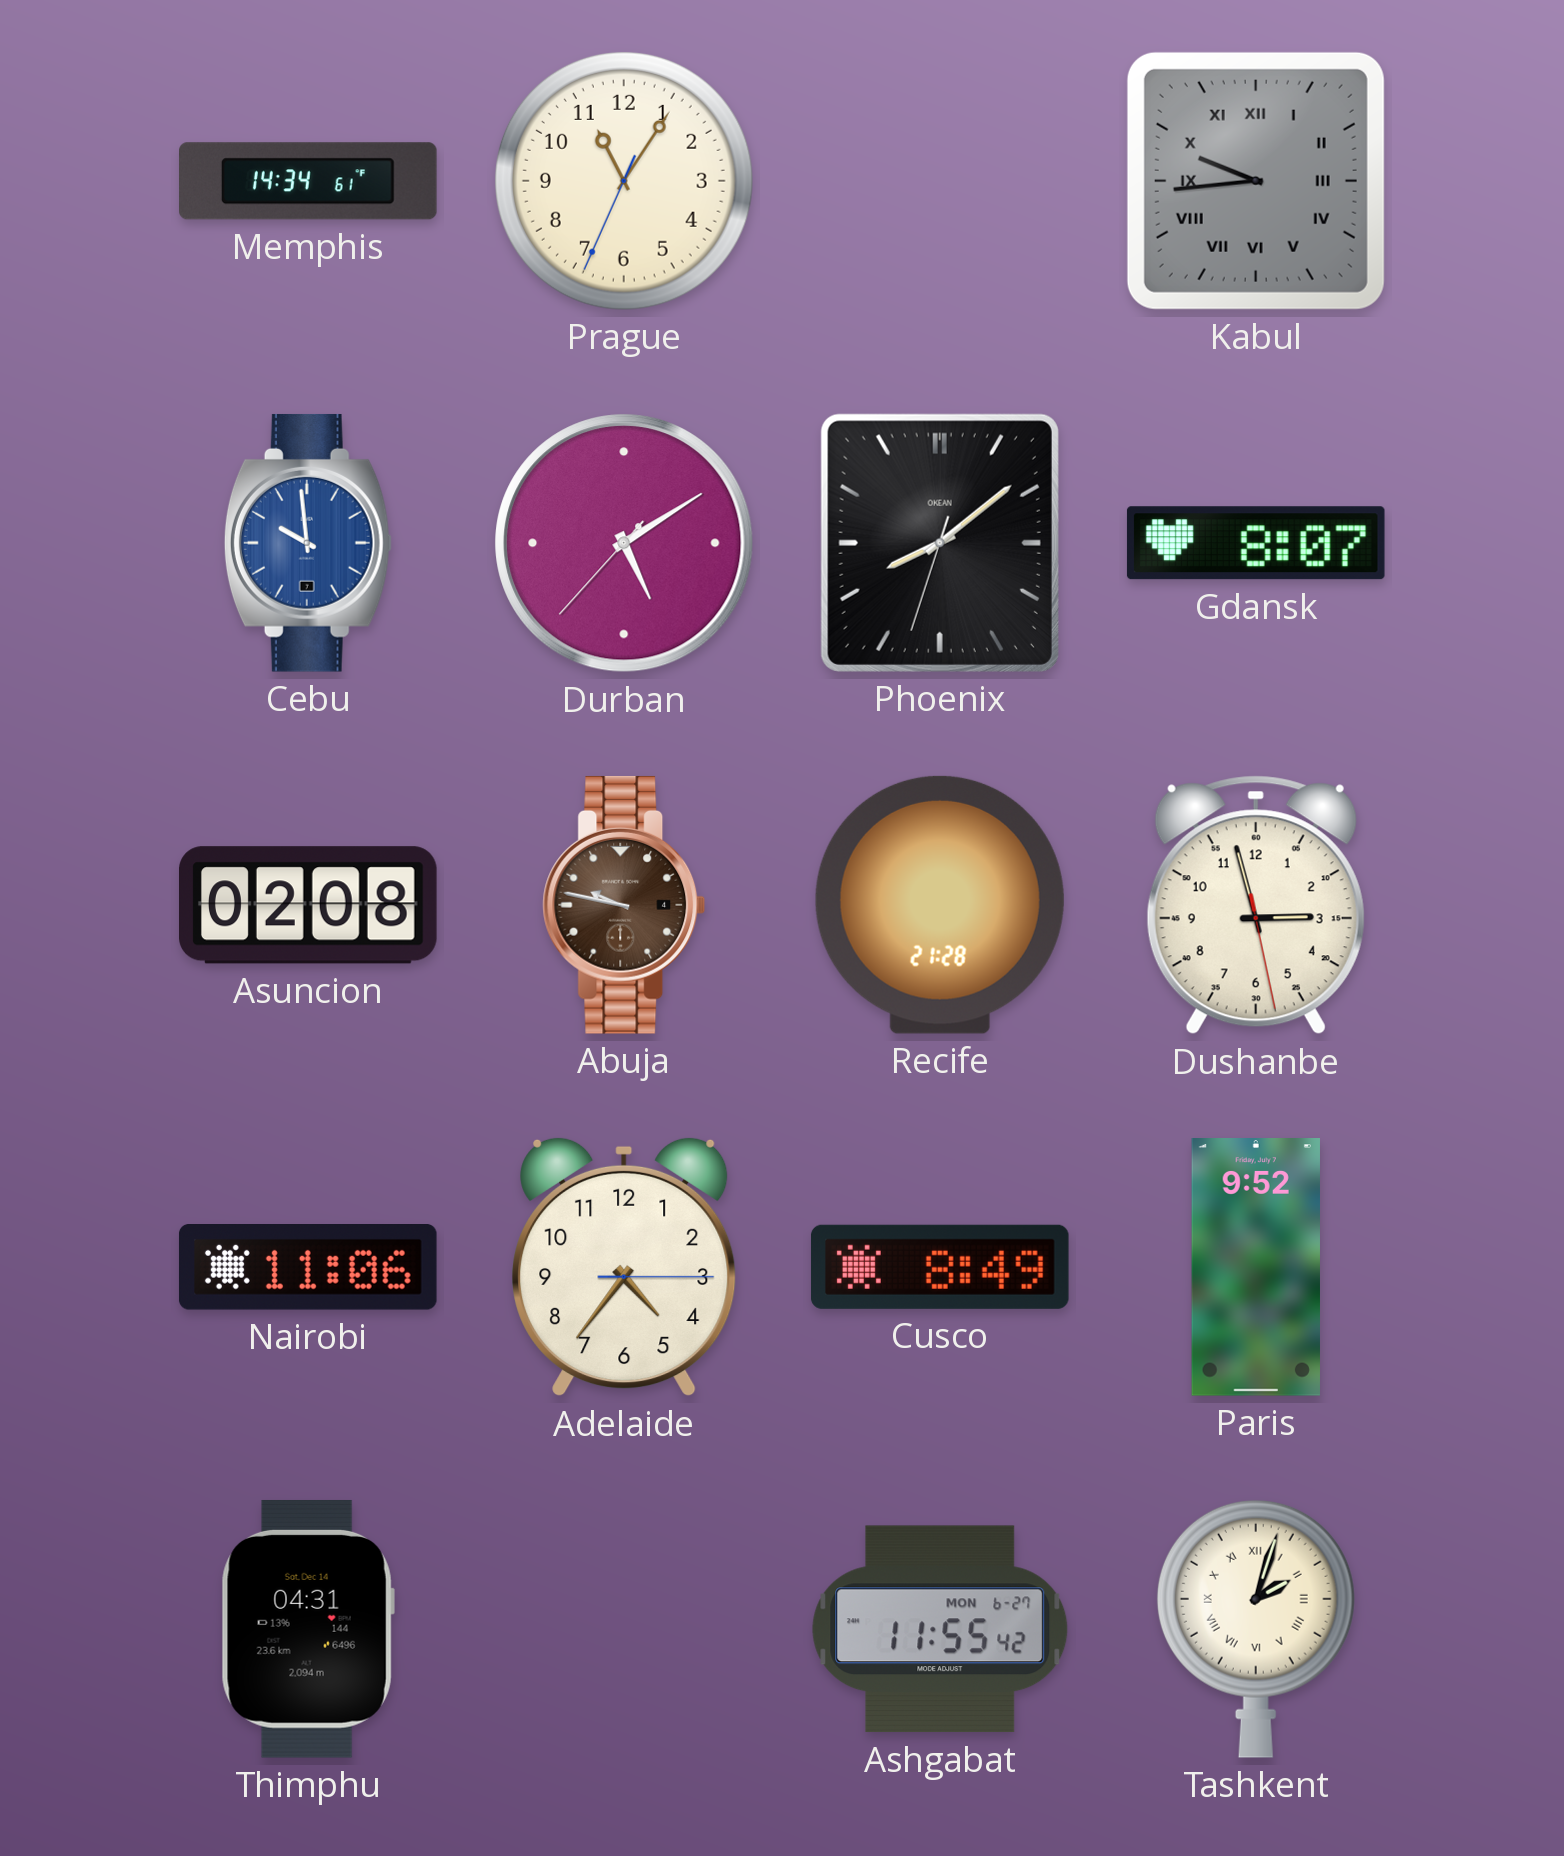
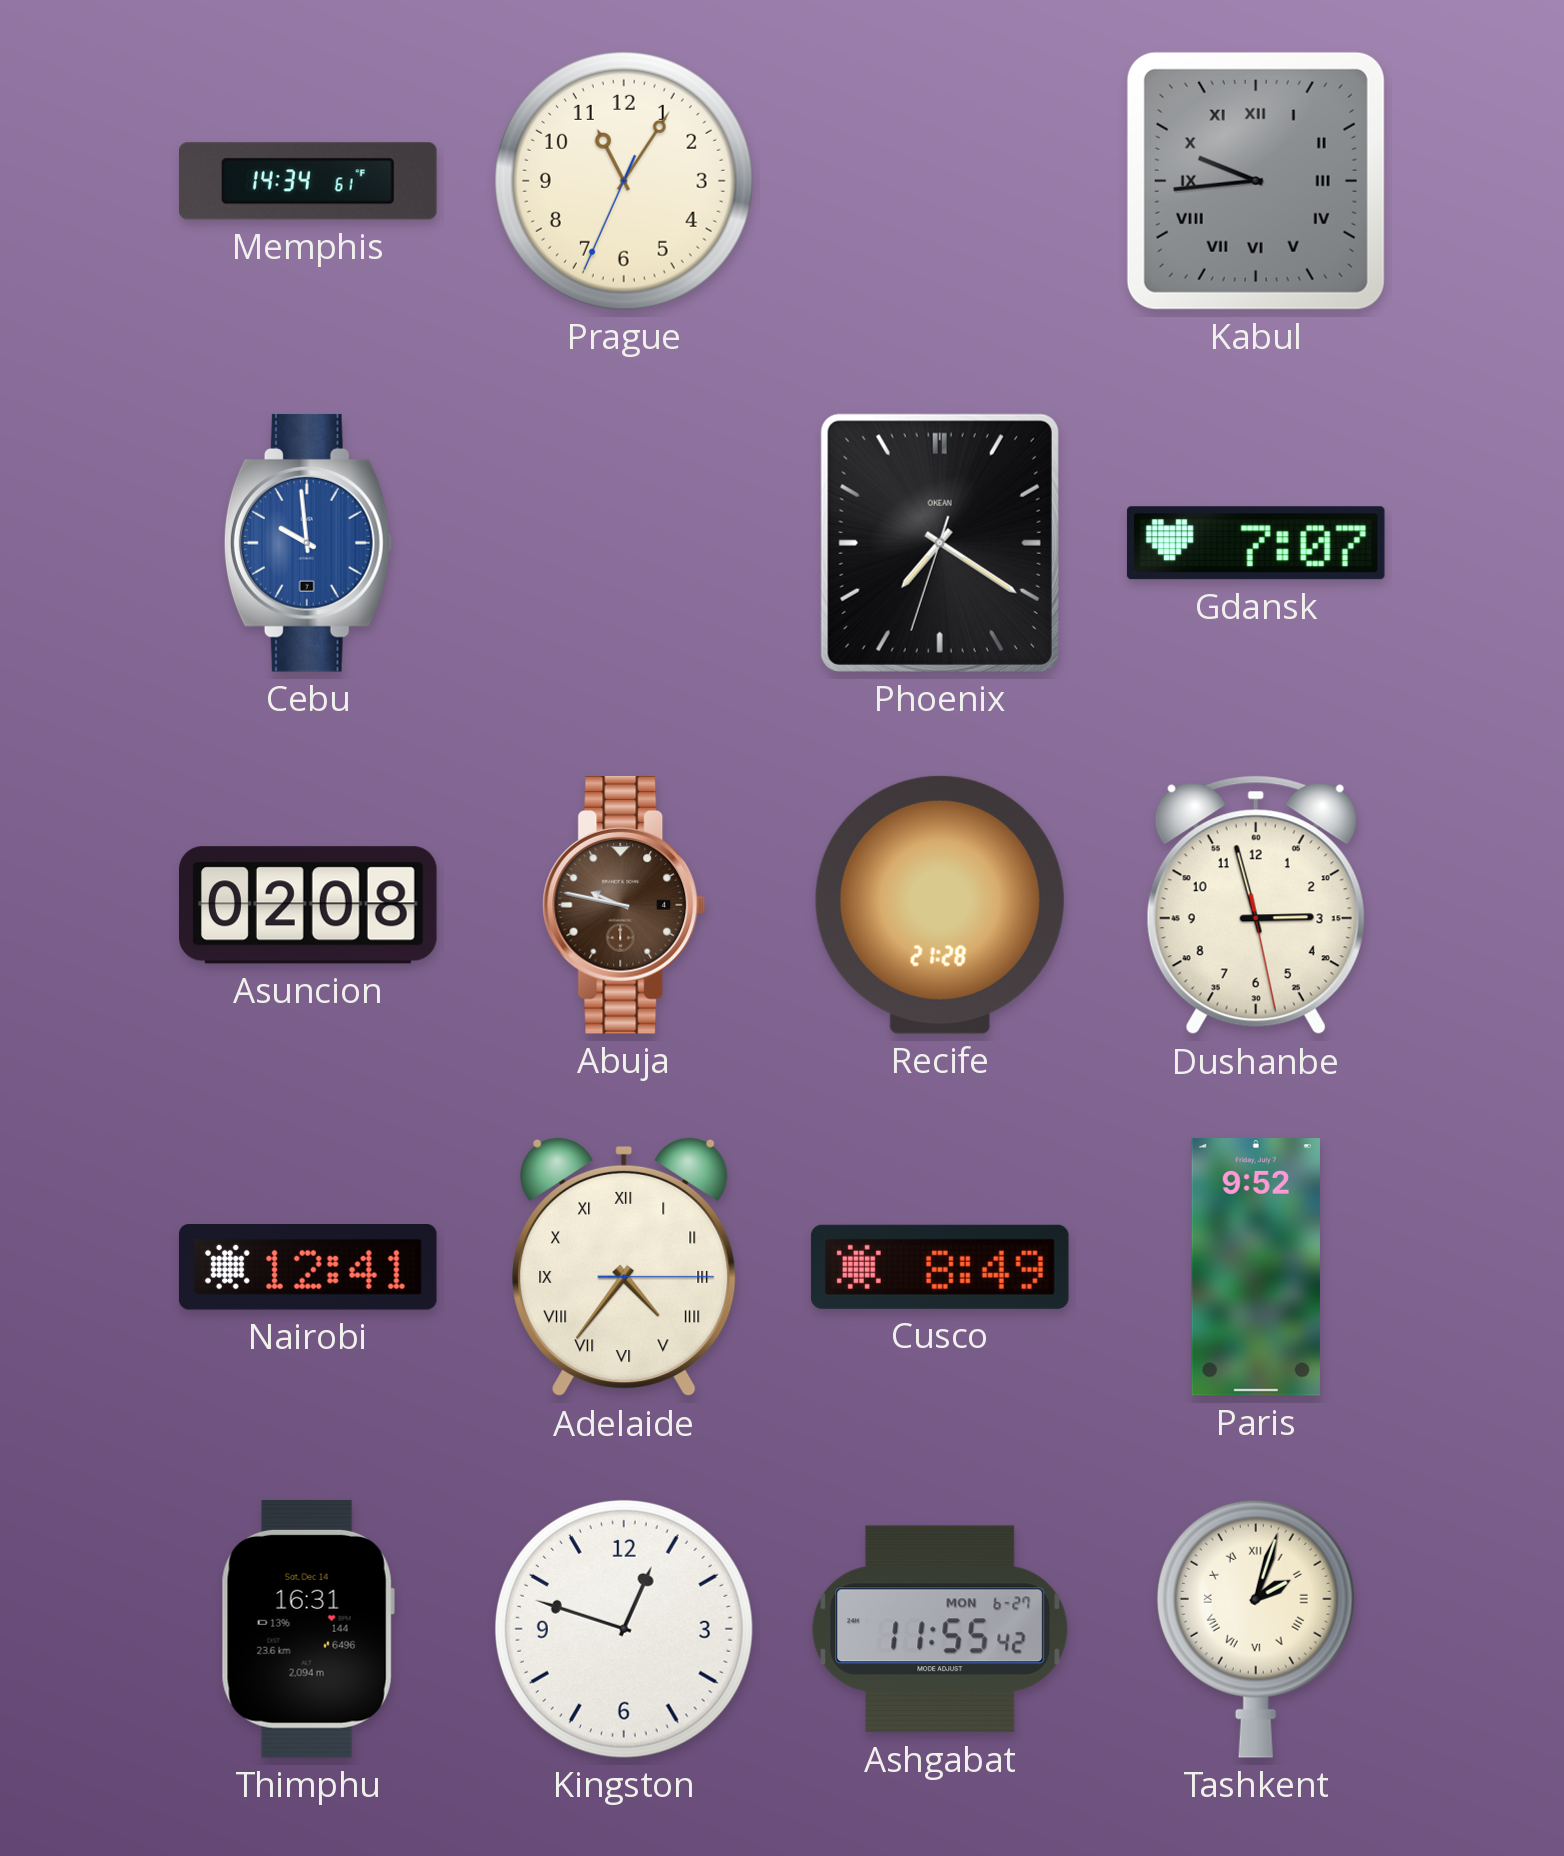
Durban: 5:09 -> none (624, 543)
Phoenix: 8:08 -> 7:20 (940, 543)
Gdansk: 8:07 -> 7:07 (1256, 543)
Nairobi: 11:06 -> 12:41 (308, 1268)
Adelaide numerals: Arabic -> Roman (624, 1267)
Thimphu: 04:31 -> 16:31 (308, 1629)
Kingston: none -> 12:48 (624, 1629)
